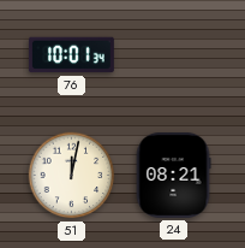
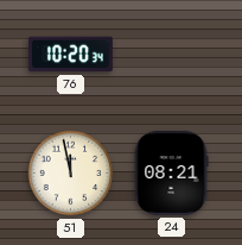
76: 10:01 -> 10:20 (70, 55)
51: 12:02 -> 11:58 (71, 174)
